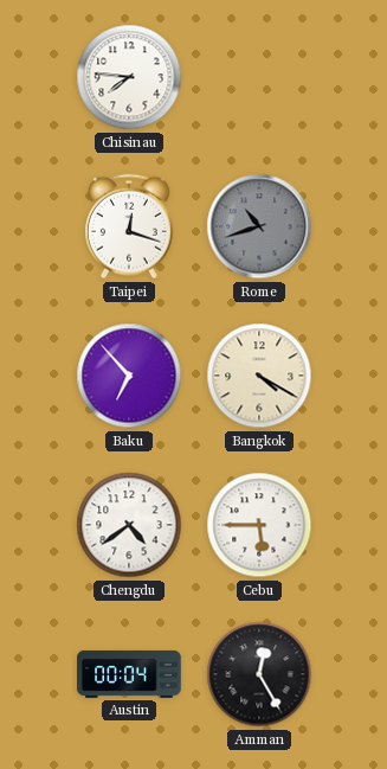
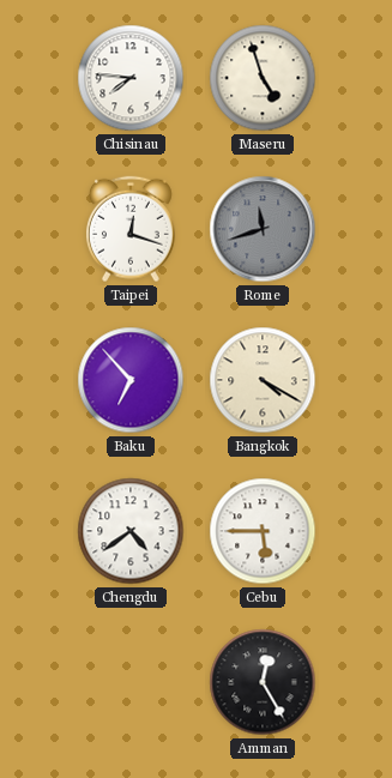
Maseru: none -> 4:57 (263, 78)
Rome: 10:42 -> 11:42 (263, 229)
Austin: 00:04 -> none (129, 674)
